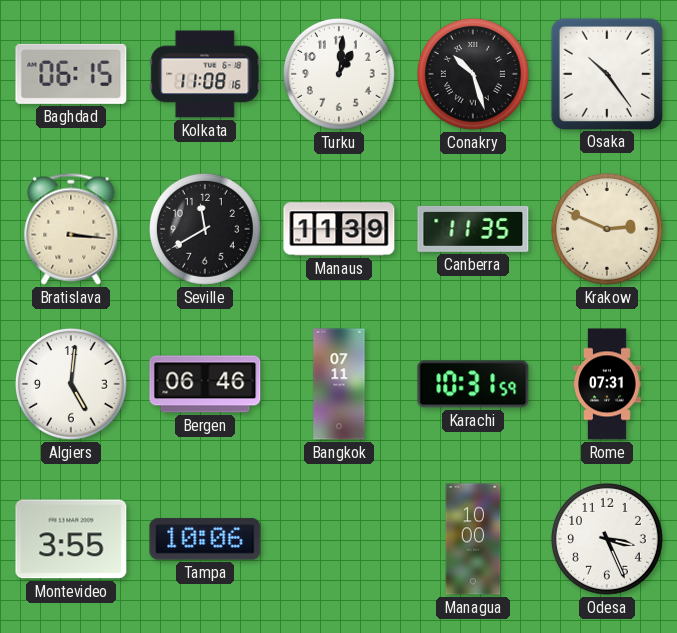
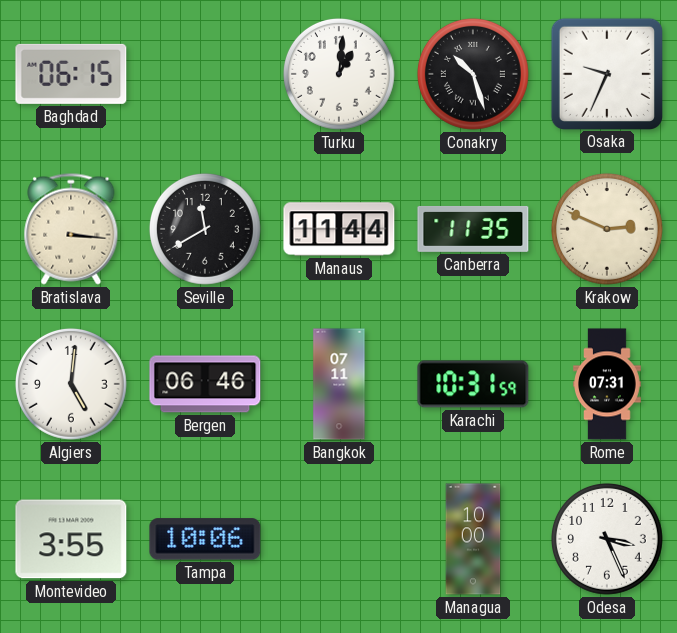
Kolkata: 11:08 -> none (205, 74)
Osaka: 10:24 -> 9:34 (606, 73)
Manaus: 11:39 -> 11:44 (339, 229)
